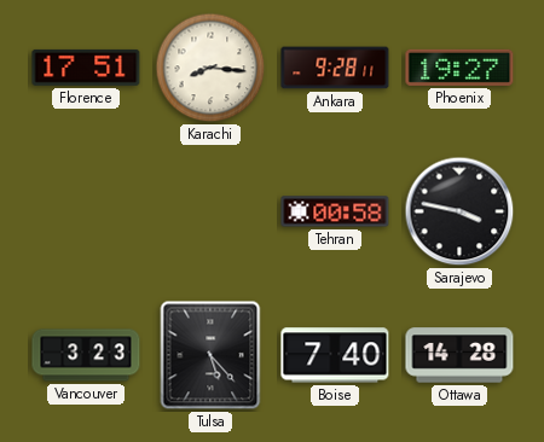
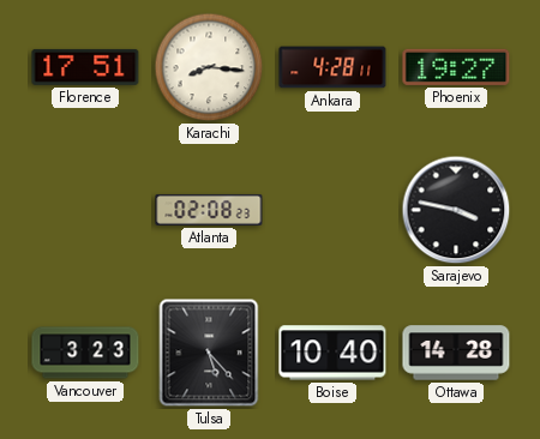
Ankara: 9:28 -> 4:28 (332, 67)
Atlanta: none -> 02:08 (209, 210)
Tehran: 00:58 -> none (335, 211)
Boise: 7:40 -> 10:40 (332, 353)
